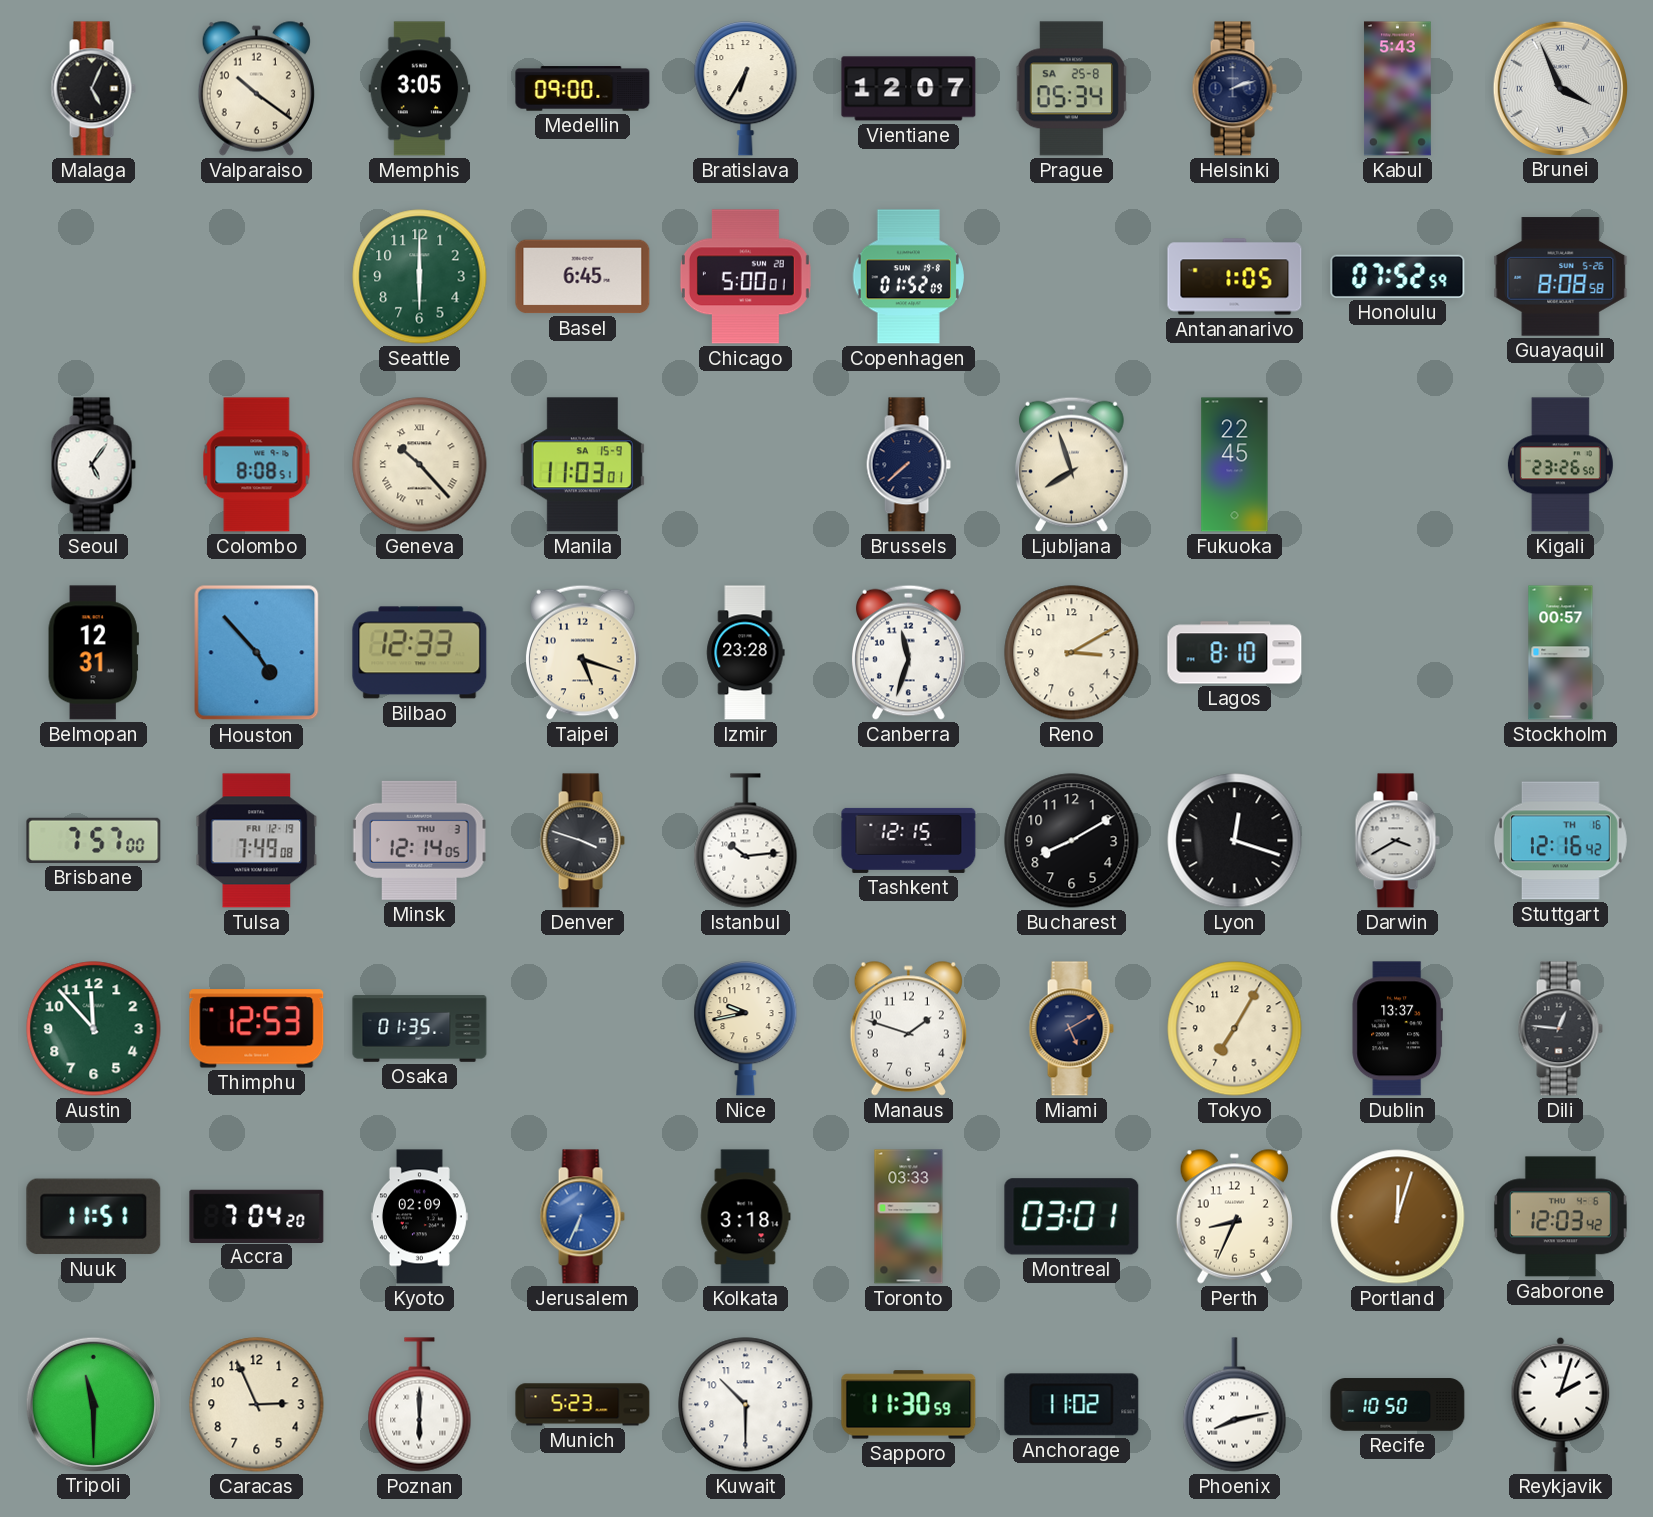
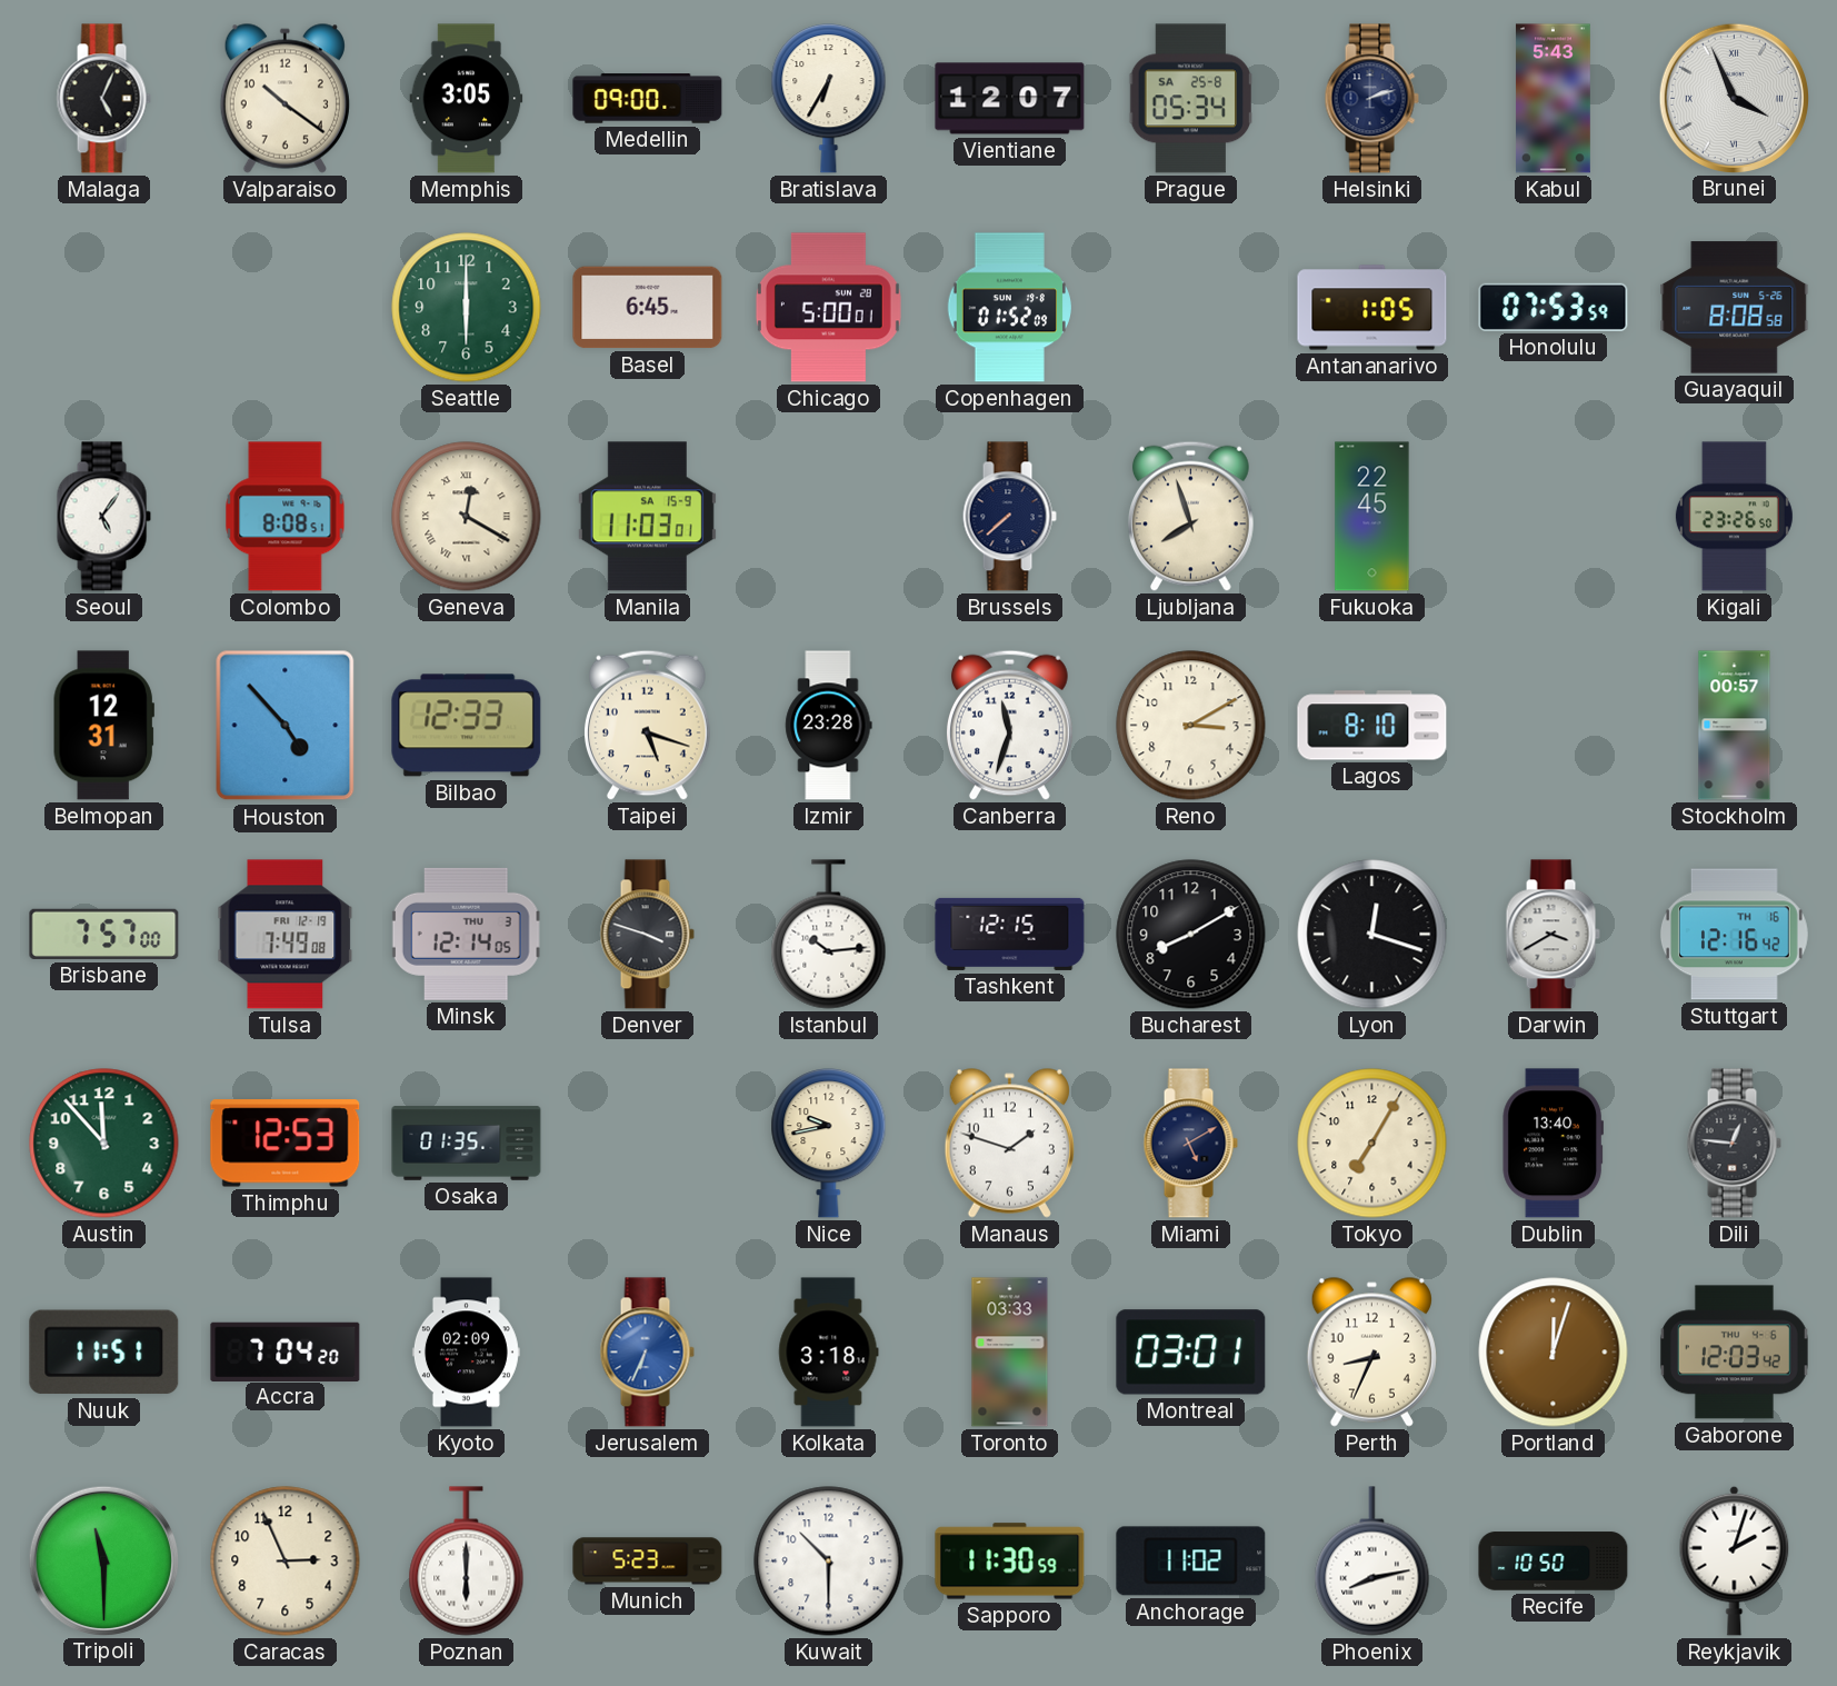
Honolulu: 07:52 -> 07:53 (1554, 307)
Geneva: 10:23 -> 12:20 (467, 517)
Dublin: 13:37 -> 13:40 (1553, 1144)
